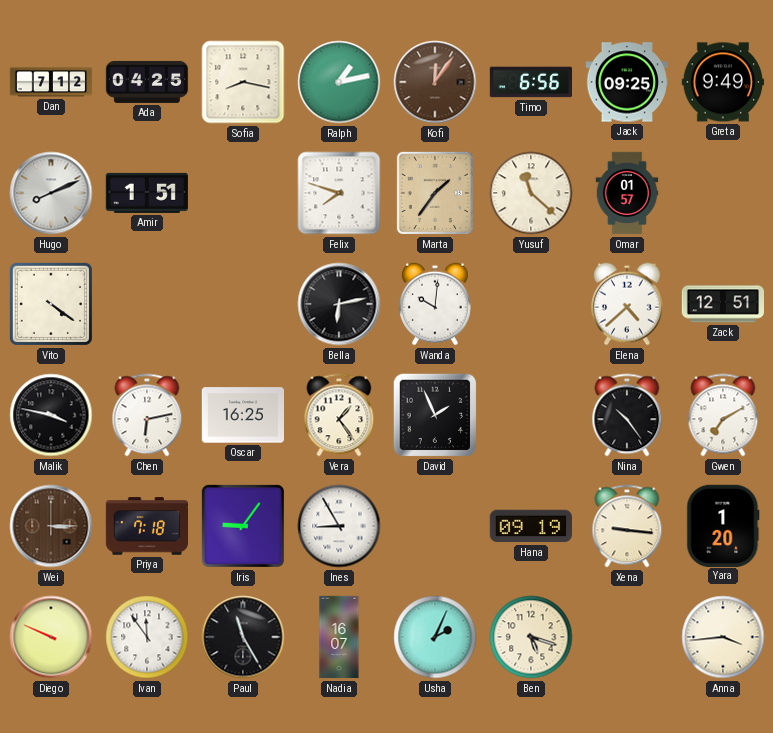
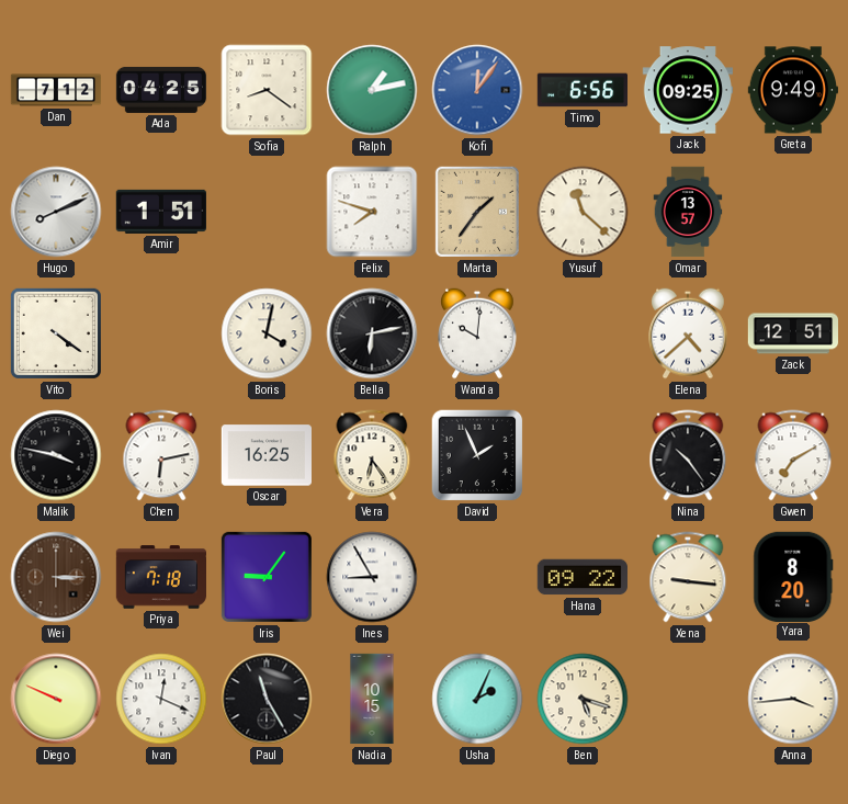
Sofia: 8:17 -> 8:21 (267, 90)
Kofi dial: brown -> blue (477, 90)
Omar: 01:57 -> 13:57 (688, 212)
Boris: none -> 4:02 (267, 333)
Vera: 1:24 -> 6:24 (372, 455)
Hana: 09:19 -> 09:22 (583, 577)
Yara: 1:20 -> 8:20 (793, 576)
Ivan: 11:54 -> 12:19 (161, 699)
Nadia: 16:07 -> 10:15 (372, 699)
